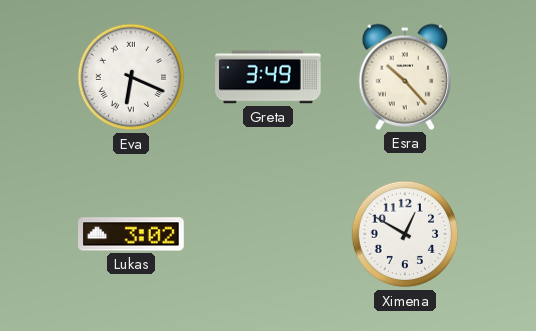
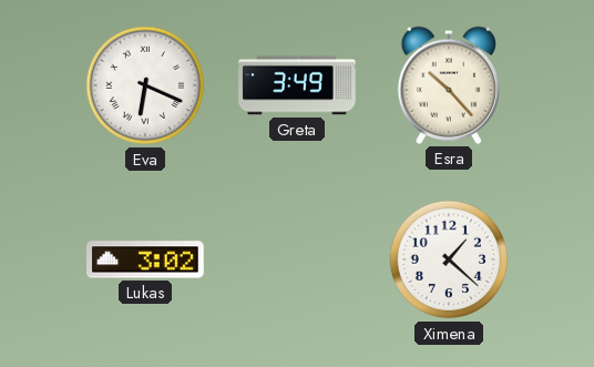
Ximena: 12:50 -> 1:22 (449, 259)
